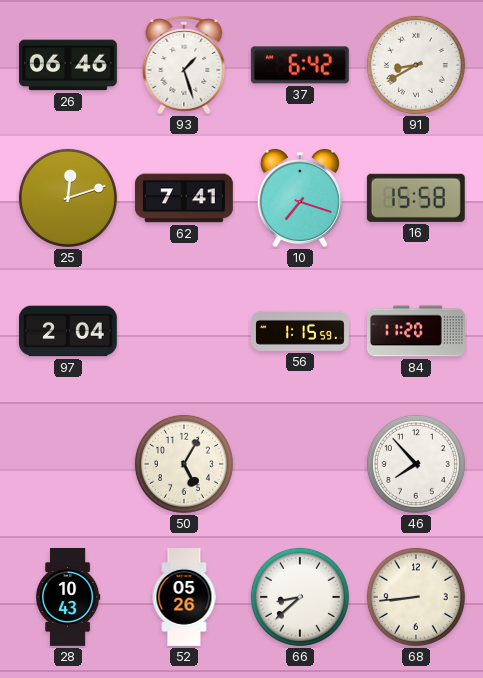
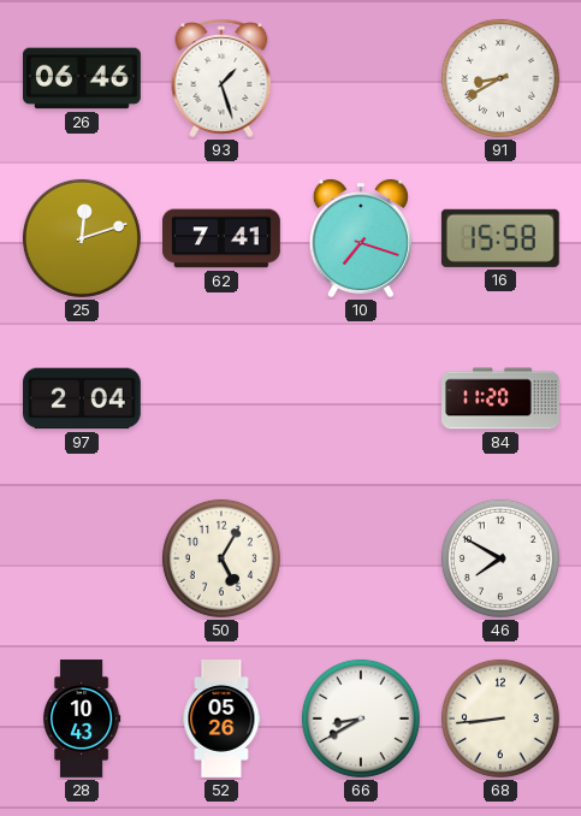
37: 6:42 -> none (300, 65)
56: 1:15 -> none (301, 331)
46: 7:53 -> 7:50 (500, 558)
66: 8:38 -> 8:40 (361, 719)
